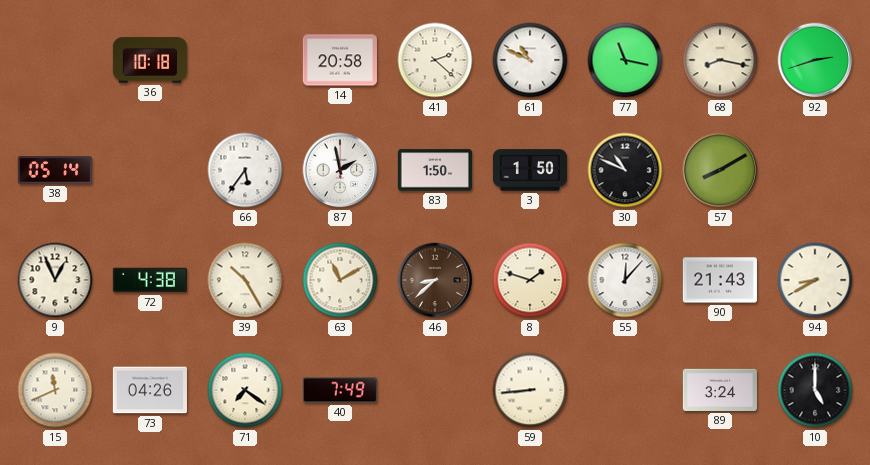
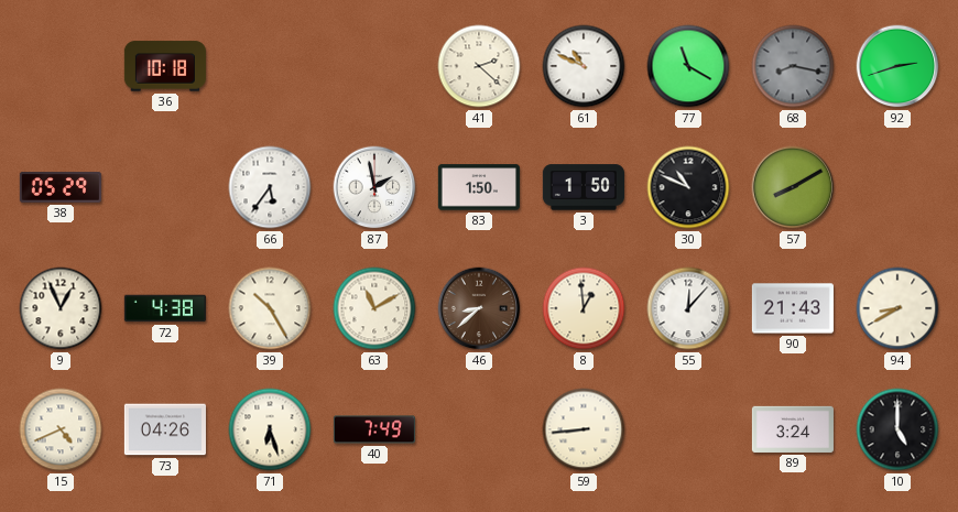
14: 20:58 -> none (340, 60)
77: 11:17 -> 11:20 (688, 66)
68 dial: cream -> grey (793, 66)
38: 05:14 -> 05:29 (61, 187)
8: 1:48 -> 12:59 (584, 308)
15: 11:41 -> 4:41 (61, 429)
71: 7:21 -> 6:27 (270, 429)
